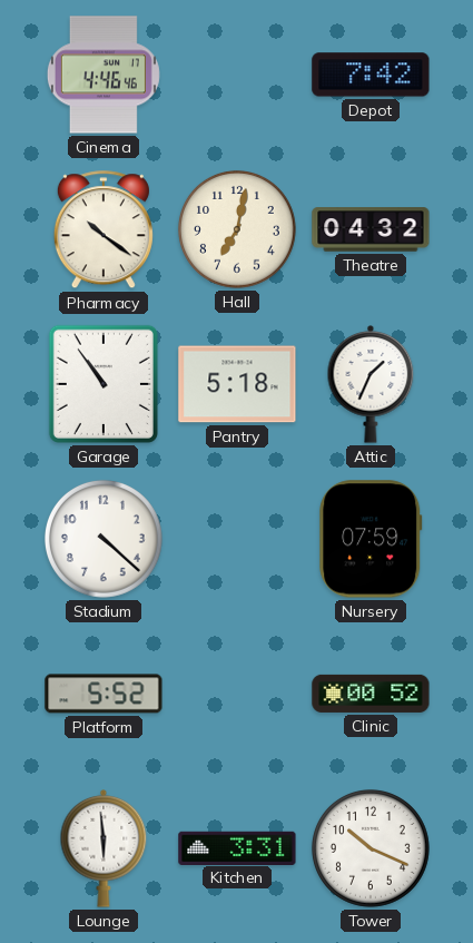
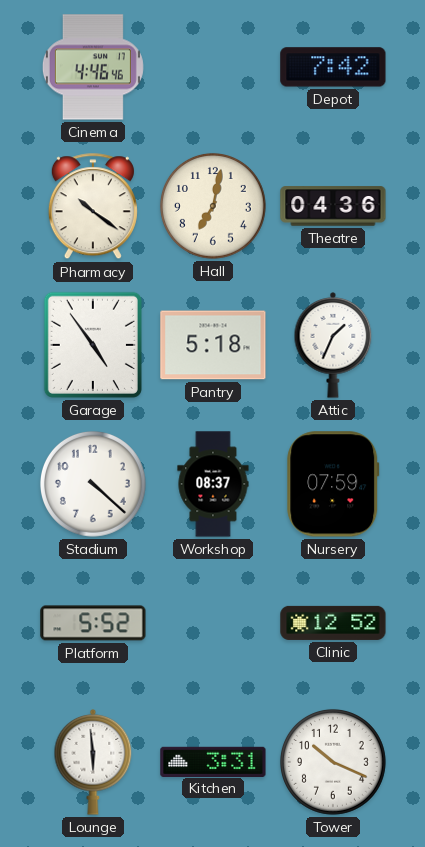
Theatre: 04:32 -> 04:36 (333, 206)
Garage: 10:54 -> 4:54 (93, 345)
Workshop: none -> 08:37 (213, 484)
Clinic: 00:52 -> 12:52 (333, 623)
